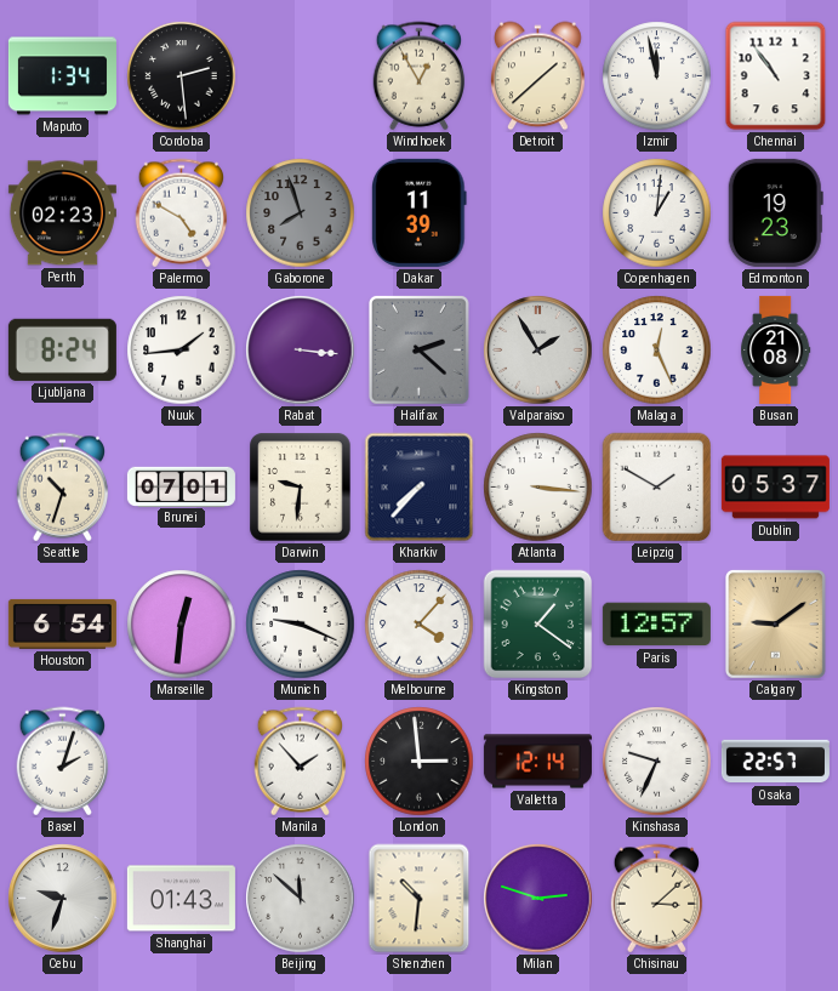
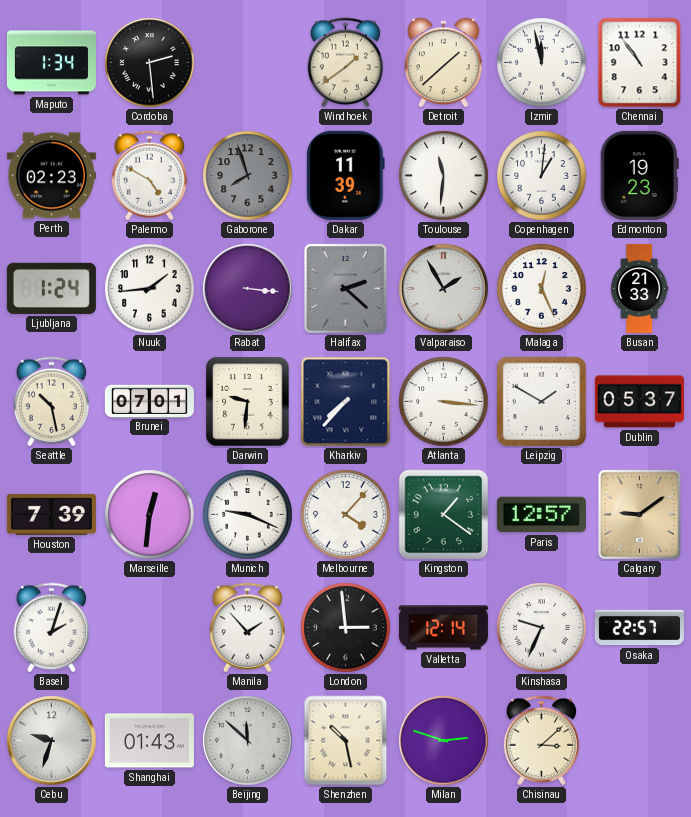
Windhoek: 12:55 -> 1:39 (346, 63)
Toulouse: none -> 11:31 (444, 176)
Ljubljana: 8:24 -> 1:24 (51, 288)
Busan: 21:08 -> 21:33 (640, 288)
Seattle: 10:33 -> 10:28 (52, 402)
Houston: 6:54 -> 7:39 (51, 514)
Shenzhen: 10:31 -> 10:28 (346, 741)
